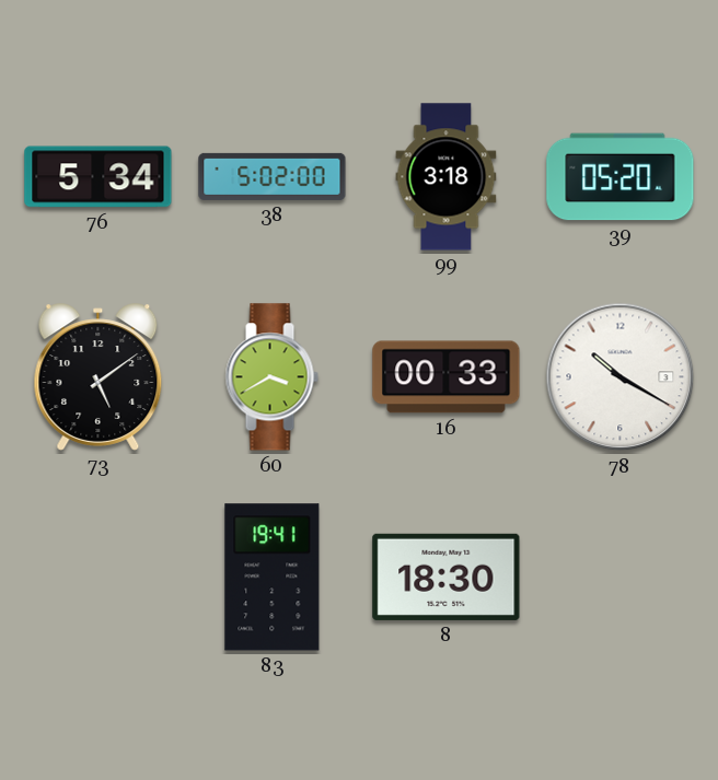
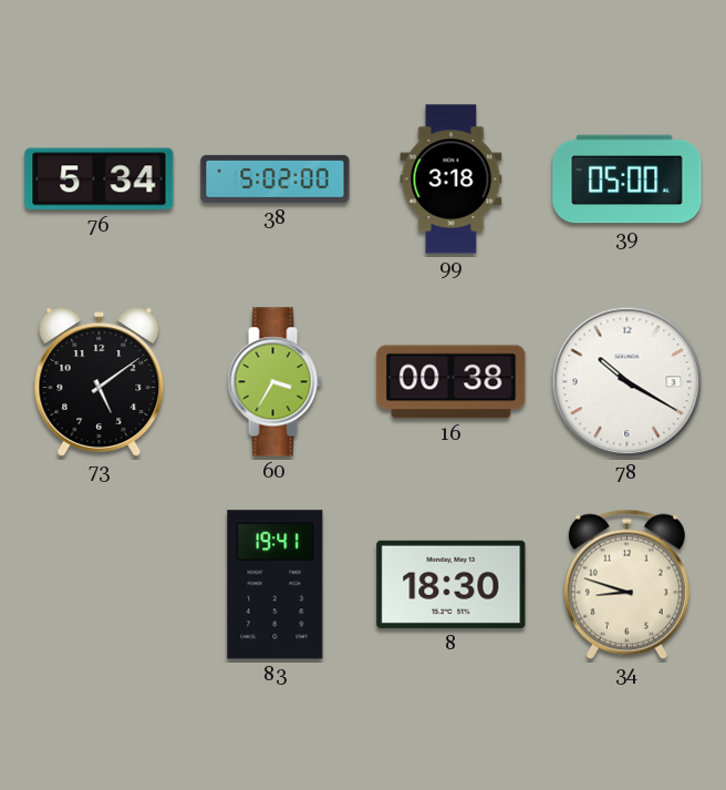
39: 05:20 -> 05:00 (628, 179)
60: 3:40 -> 3:35 (274, 382)
16: 00:33 -> 00:38 (452, 382)
34: none -> 8:48 (626, 584)
